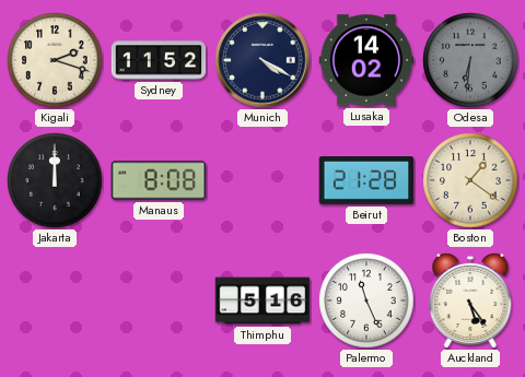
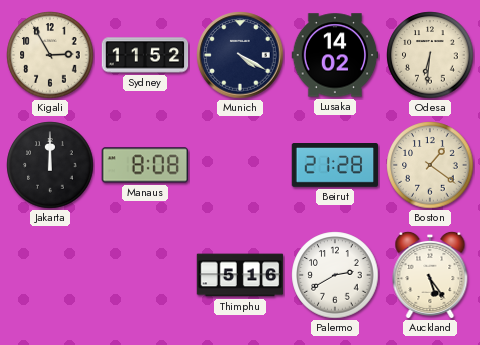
Kigali: 2:18 -> 2:55 (50, 55)
Odesa dial: grey -> cream (430, 55)
Palermo: 11:26 -> 2:40 (335, 275)
